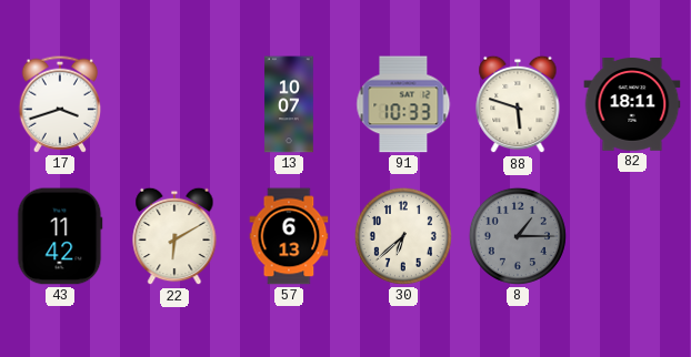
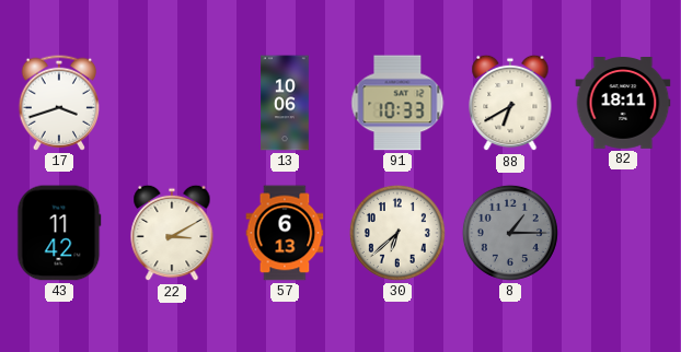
13: 10:07 -> 10:06 (285, 103)
88: 5:48 -> 6:40 (510, 103)
22: 6:10 -> 3:10 (172, 233)
